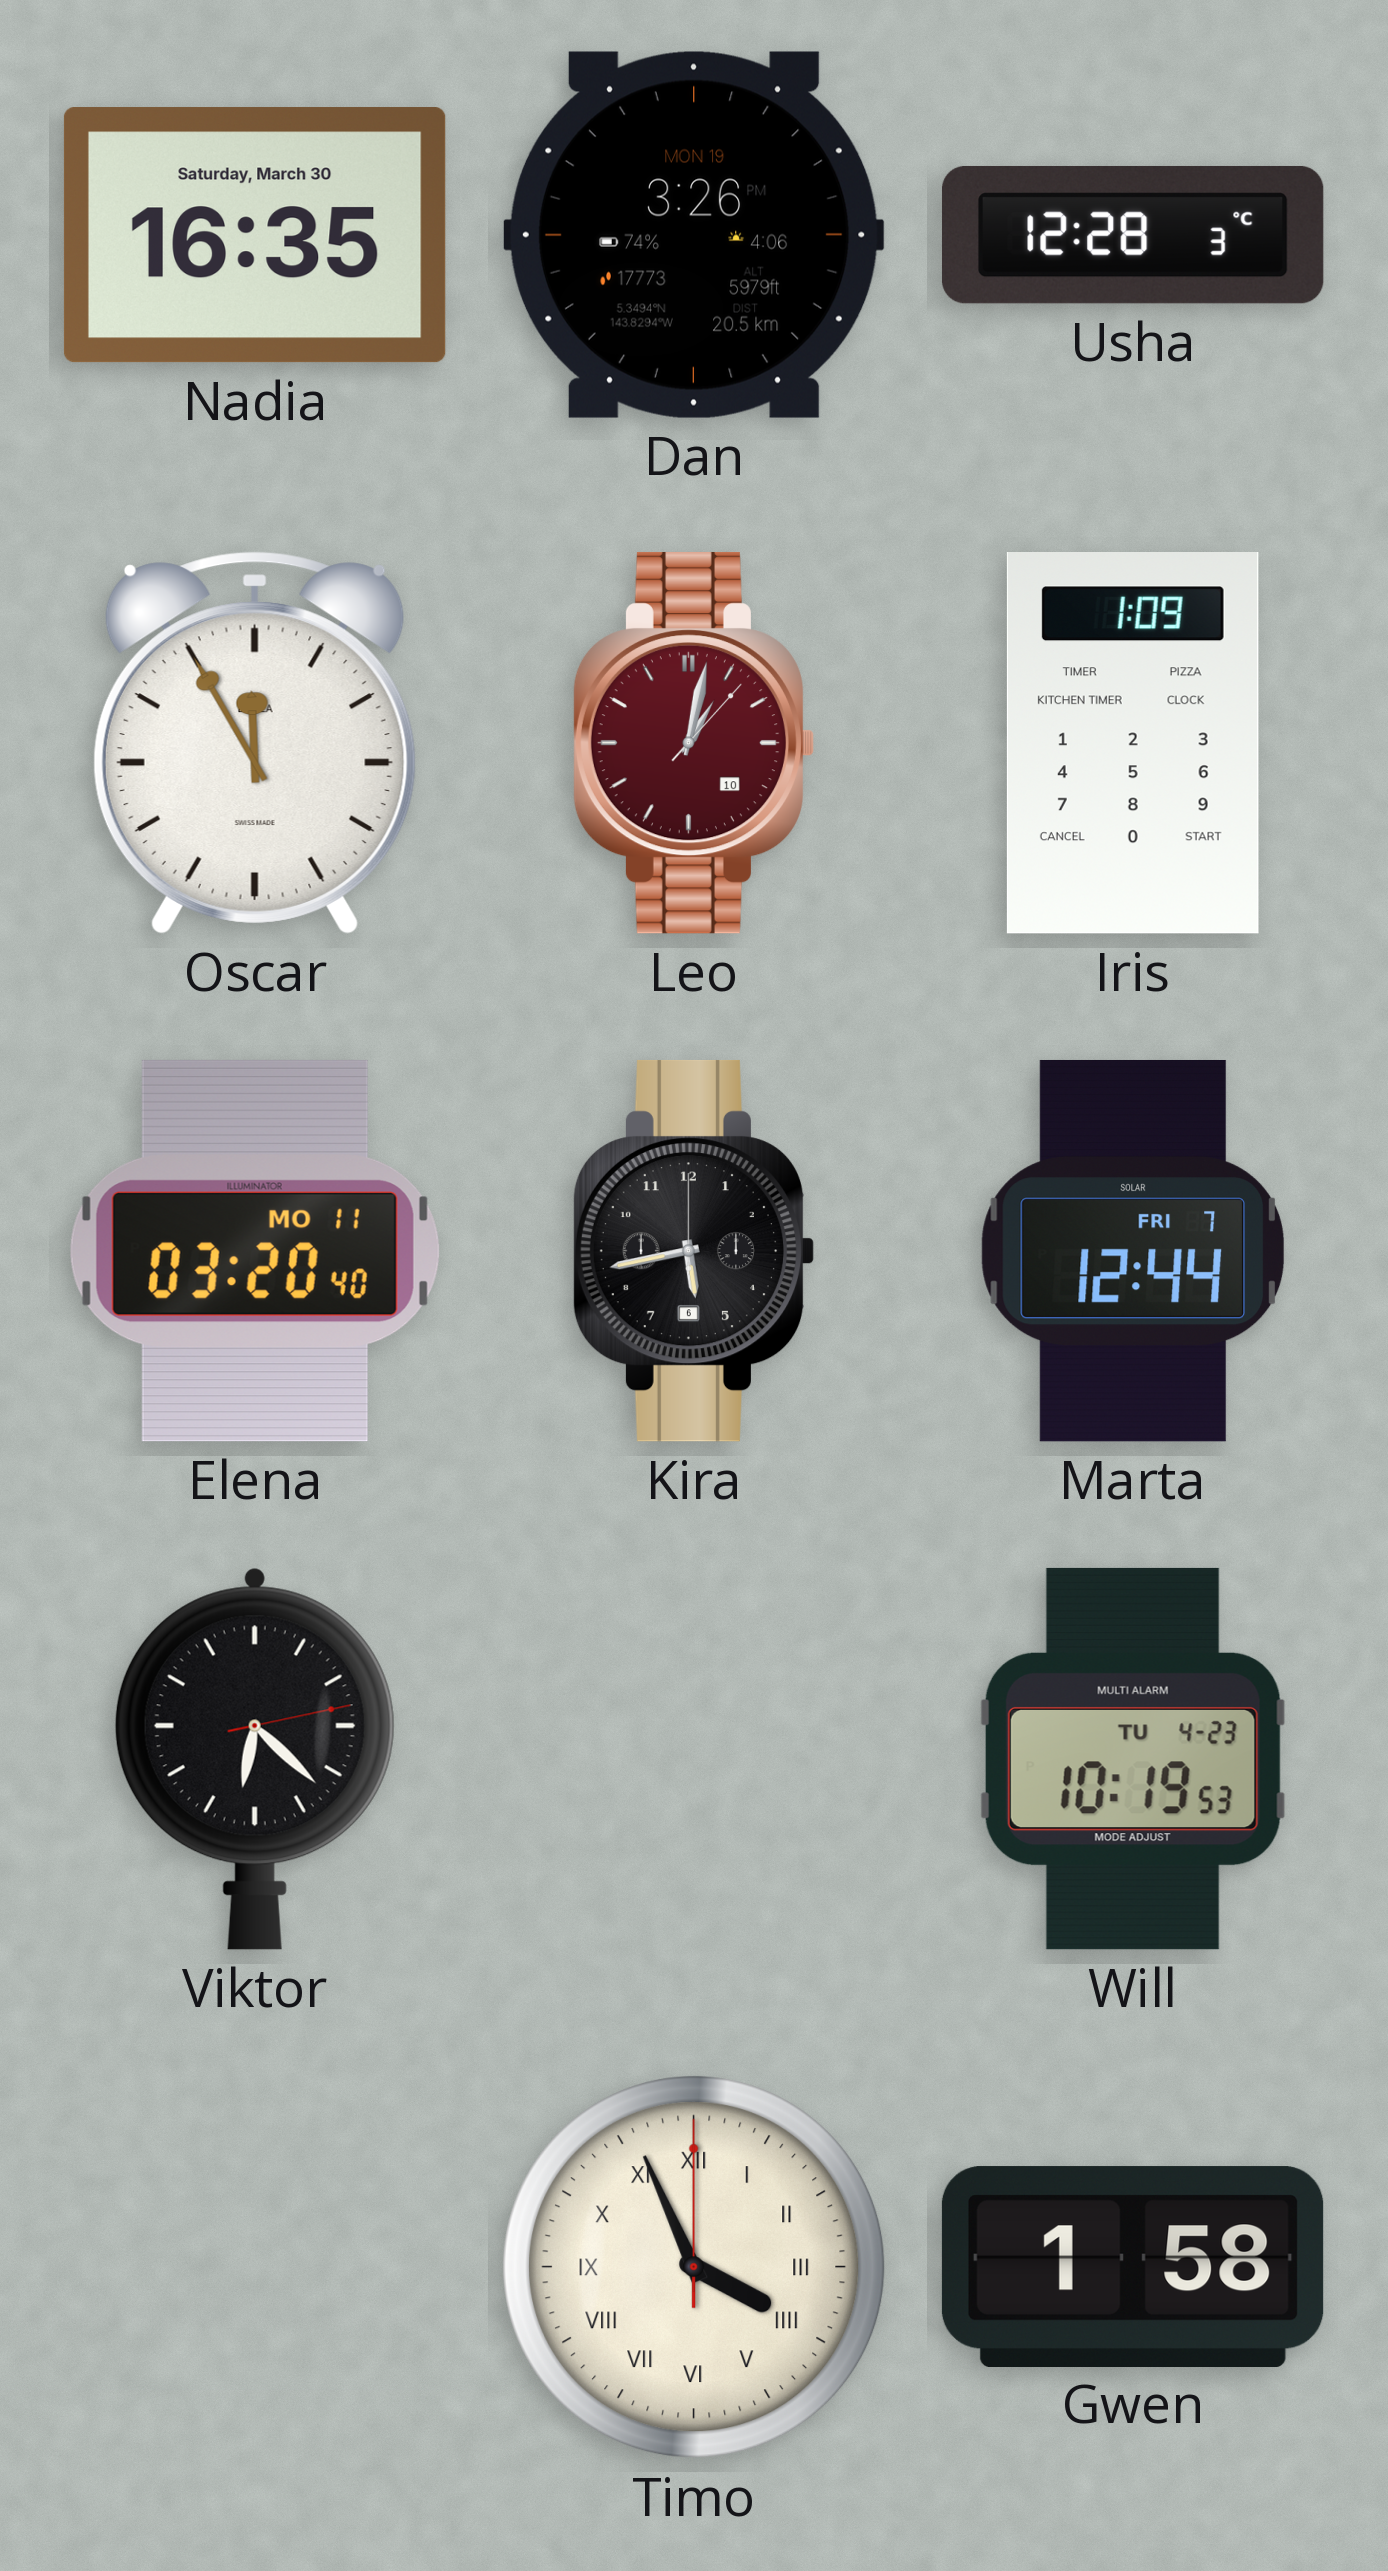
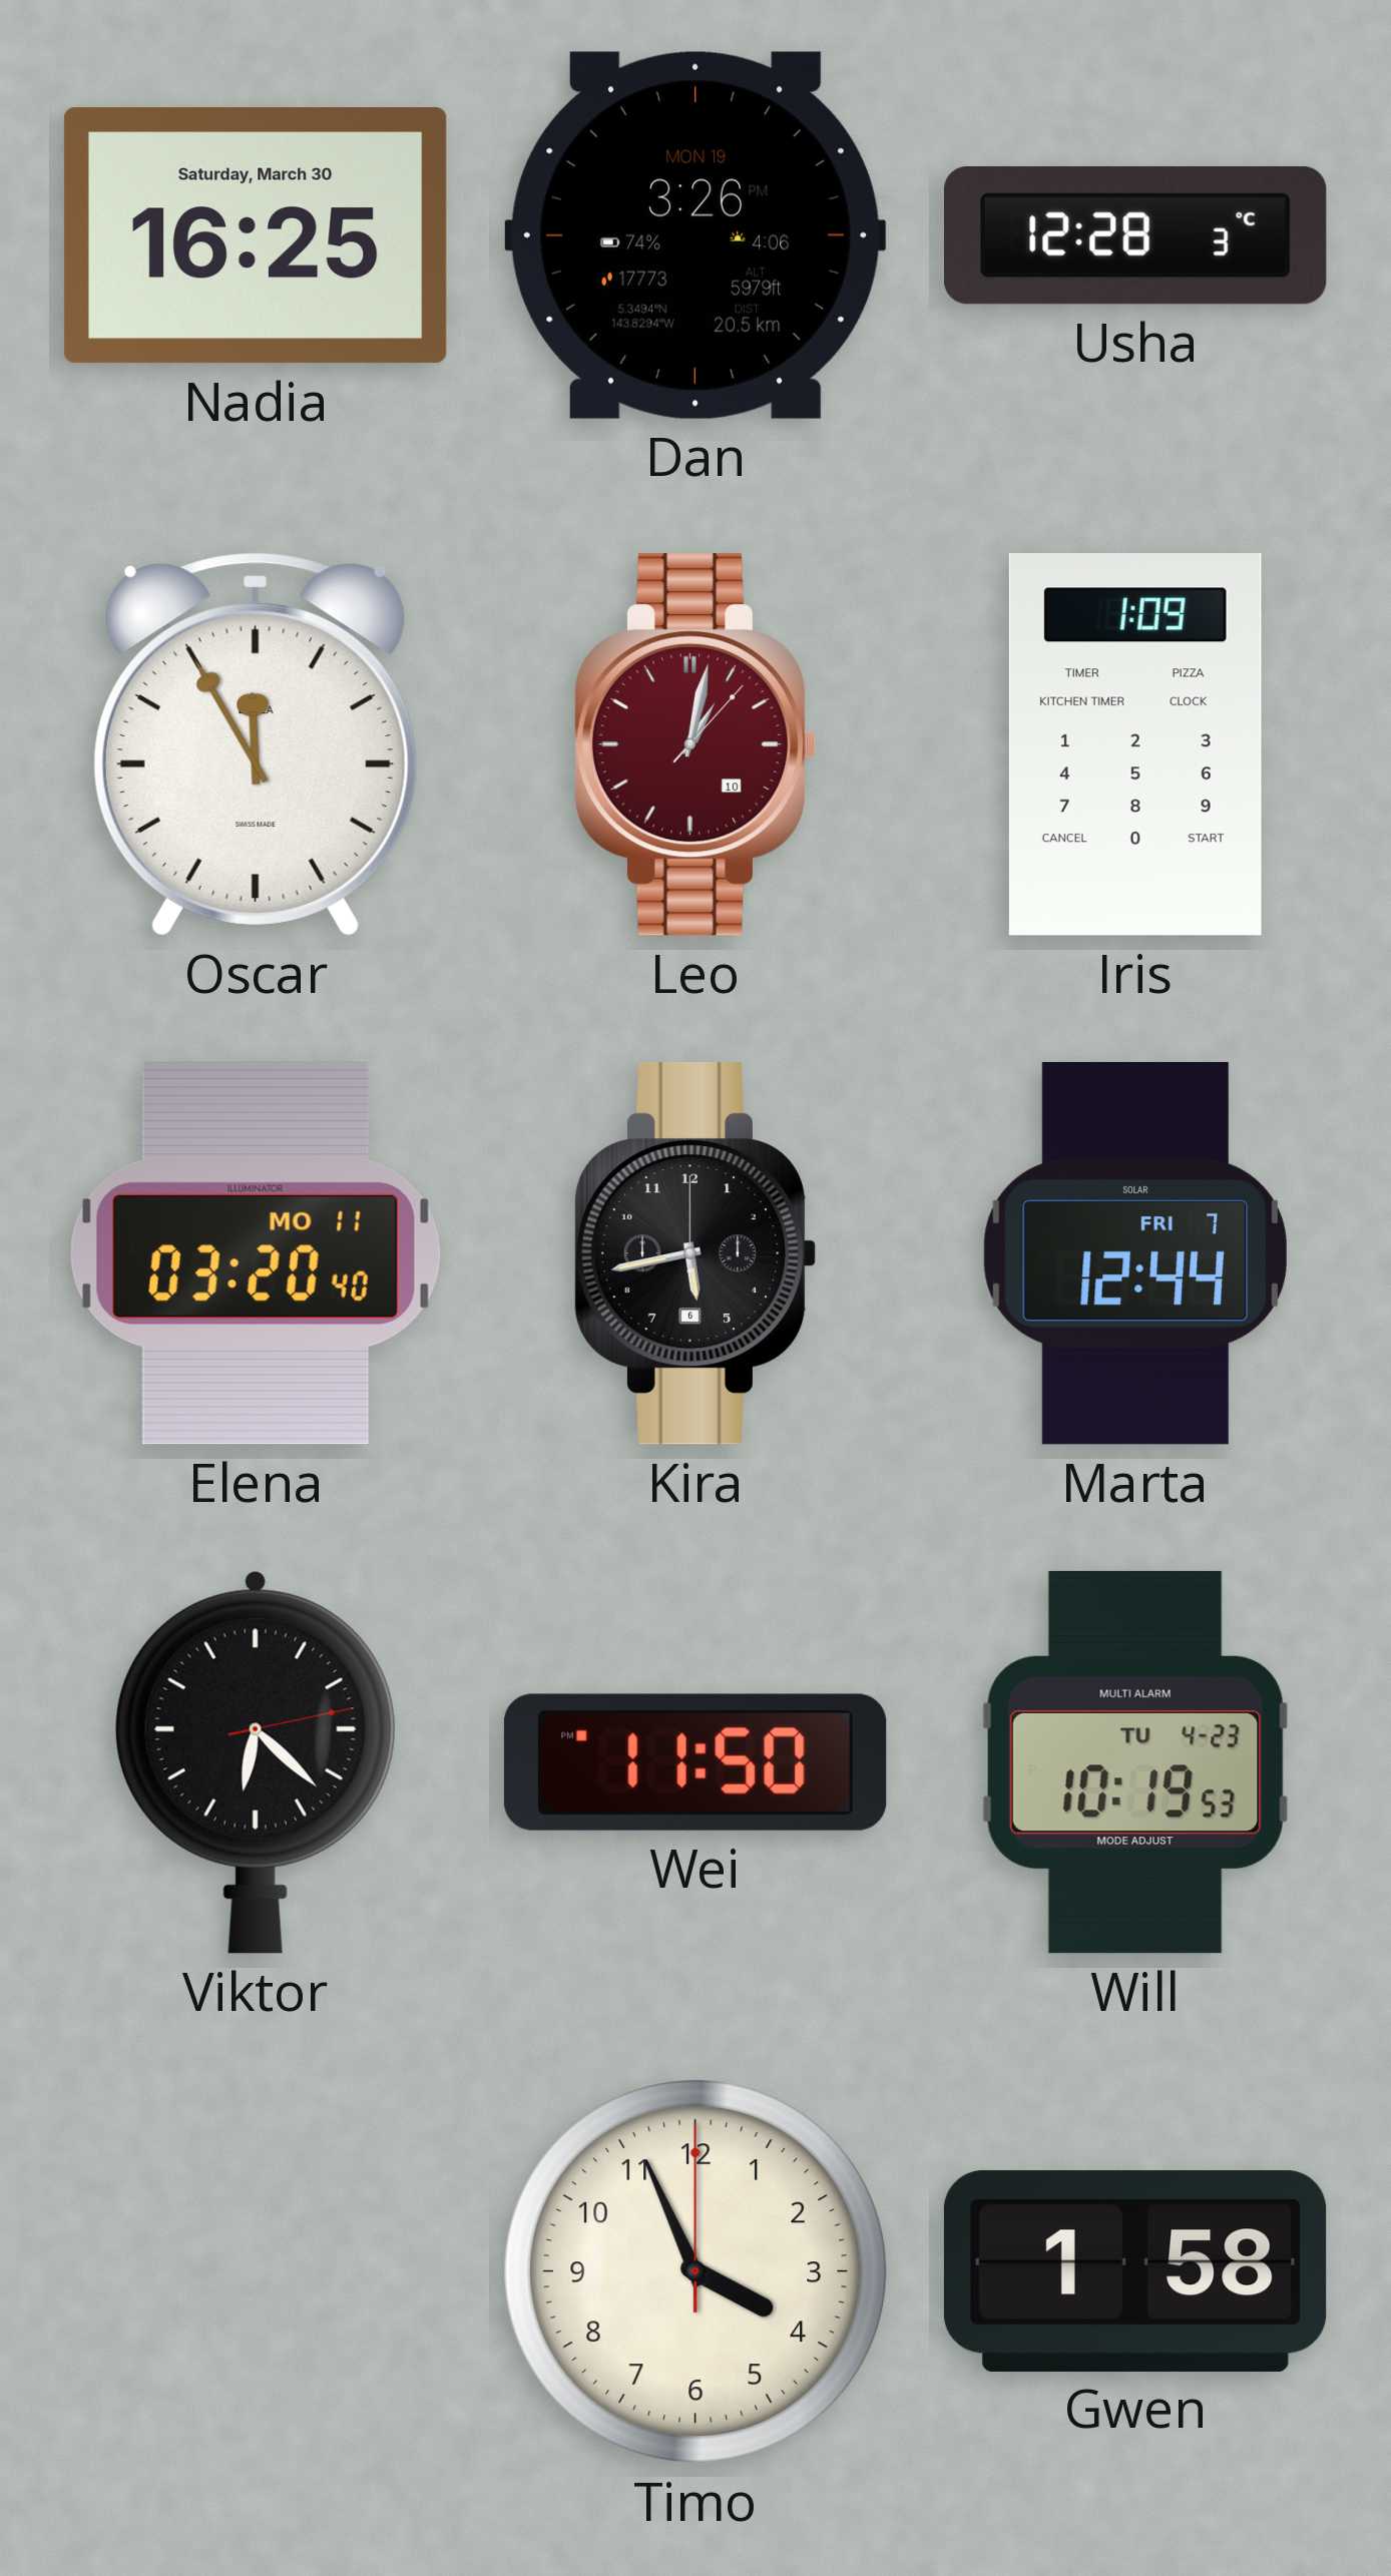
Nadia: 16:35 -> 16:25 (256, 235)
Wei: none -> 11:50 (696, 1762)
Timo numerals: Roman -> Arabic (696, 2271)
